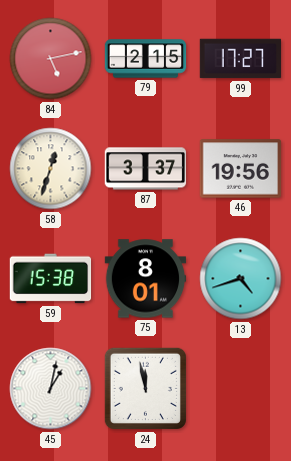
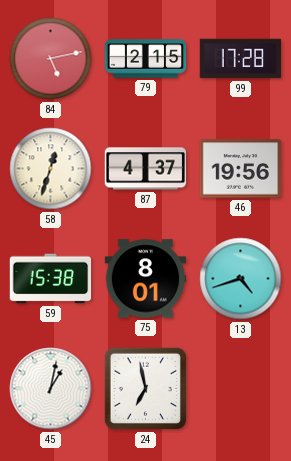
99: 17:27 -> 17:28 (241, 59)
87: 3:37 -> 4:37 (146, 169)
24: 11:58 -> 6:58 (145, 388)
